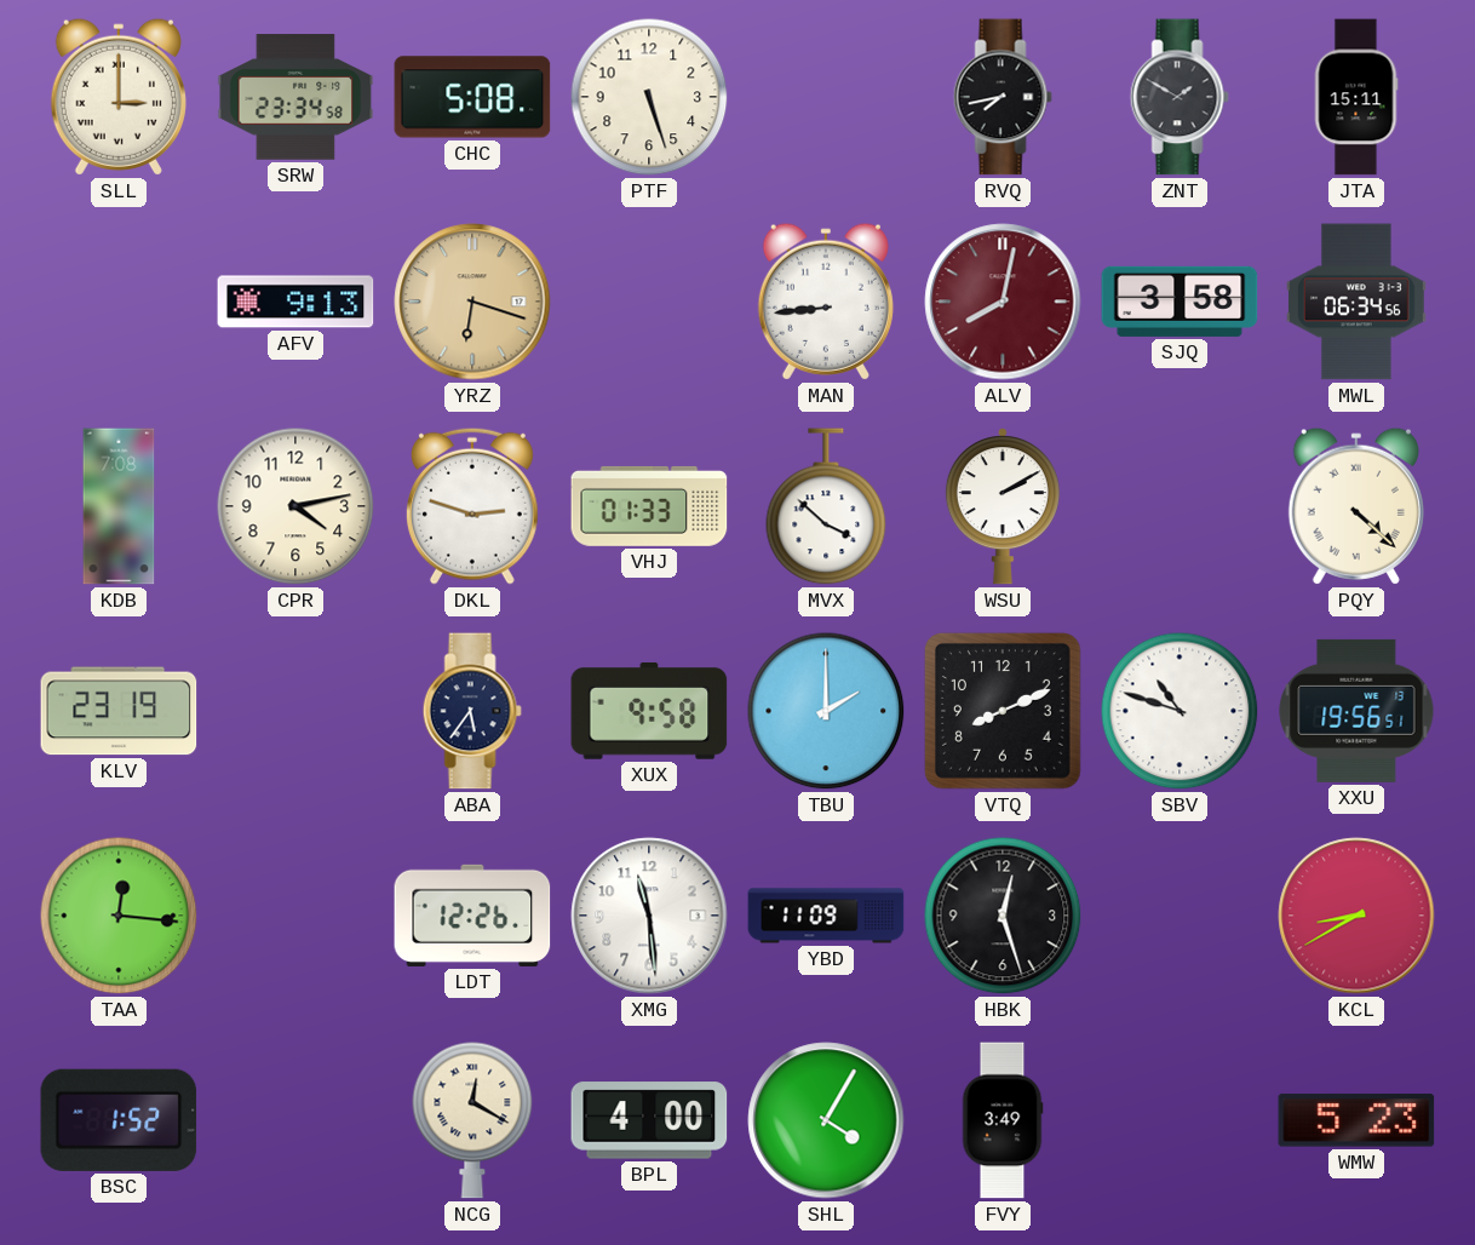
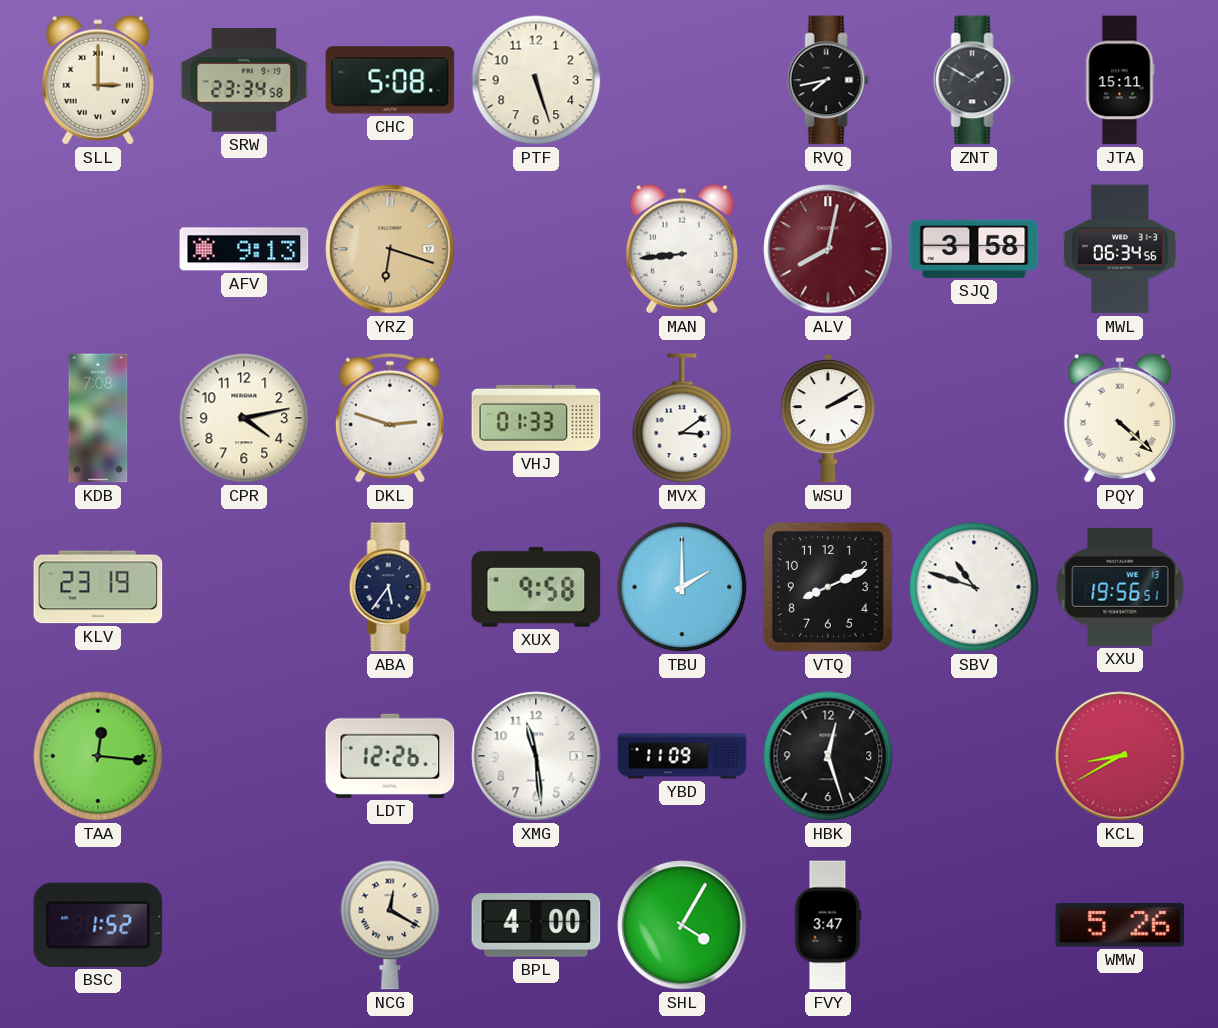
MVX: 3:52 -> 3:09 (682, 418)
FVY: 3:49 -> 3:47 (828, 925)
WMW: 5:23 -> 5:26 (1120, 925)
